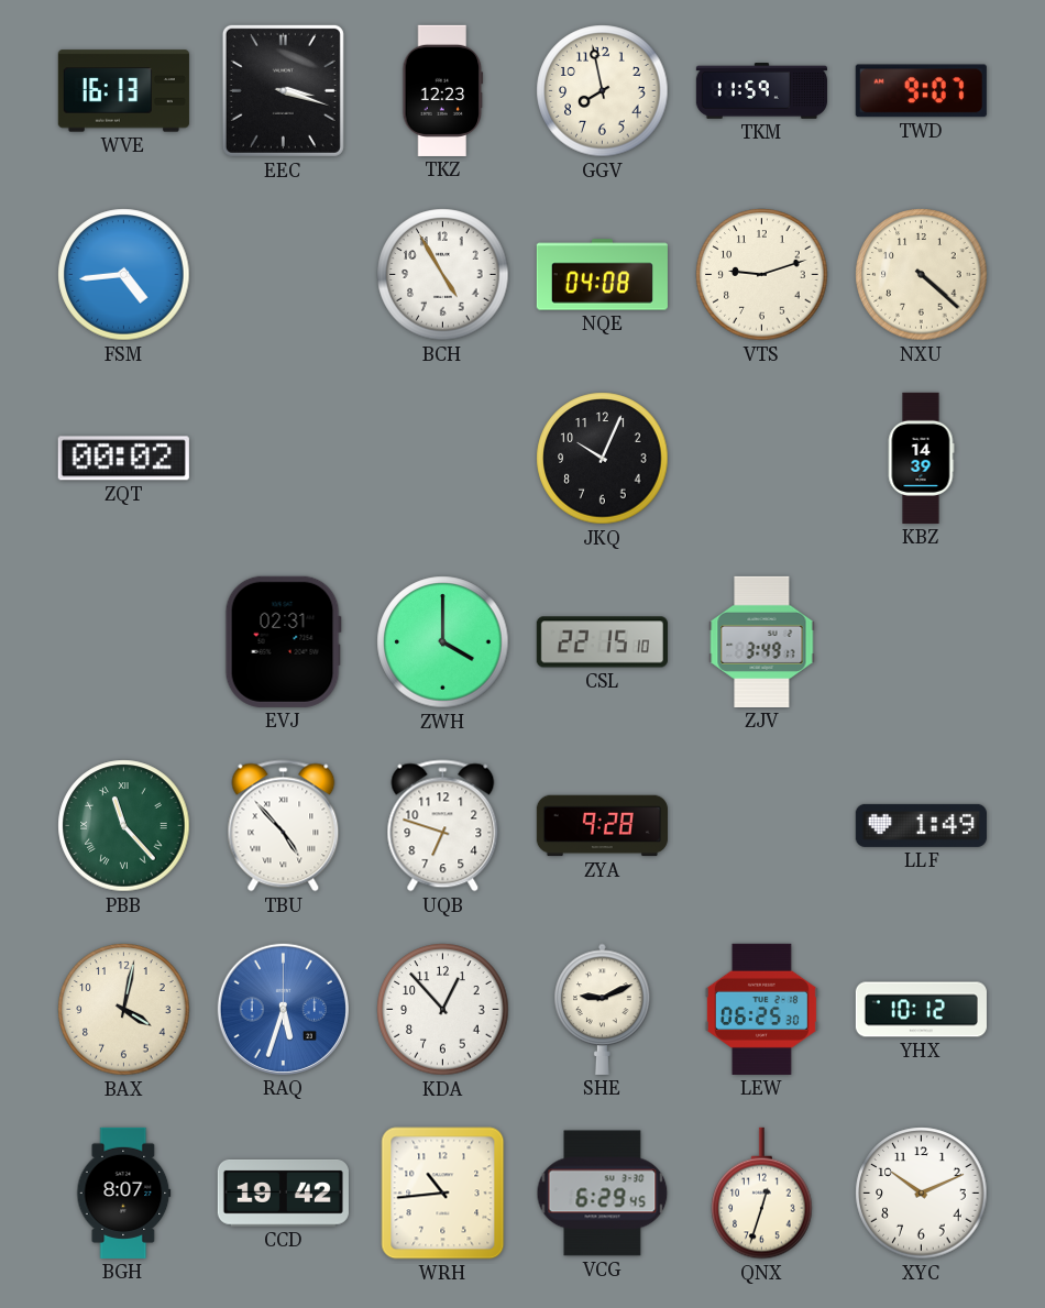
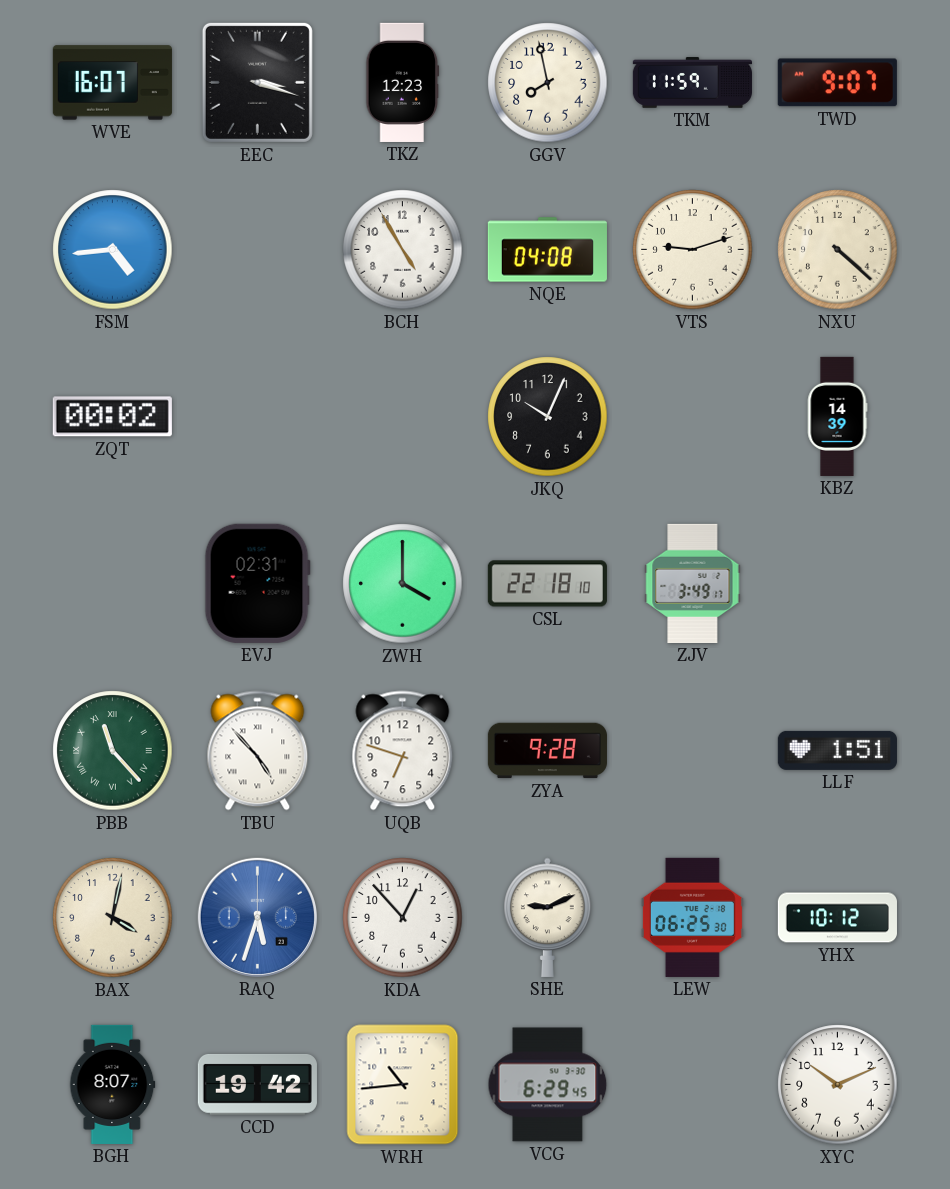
WVE: 16:13 -> 16:07 (112, 83)
CSL: 22:15 -> 22:18 (547, 584)
LLF: 1:49 -> 1:51 (837, 750)
QNX: 12:33 -> none (762, 1194)
